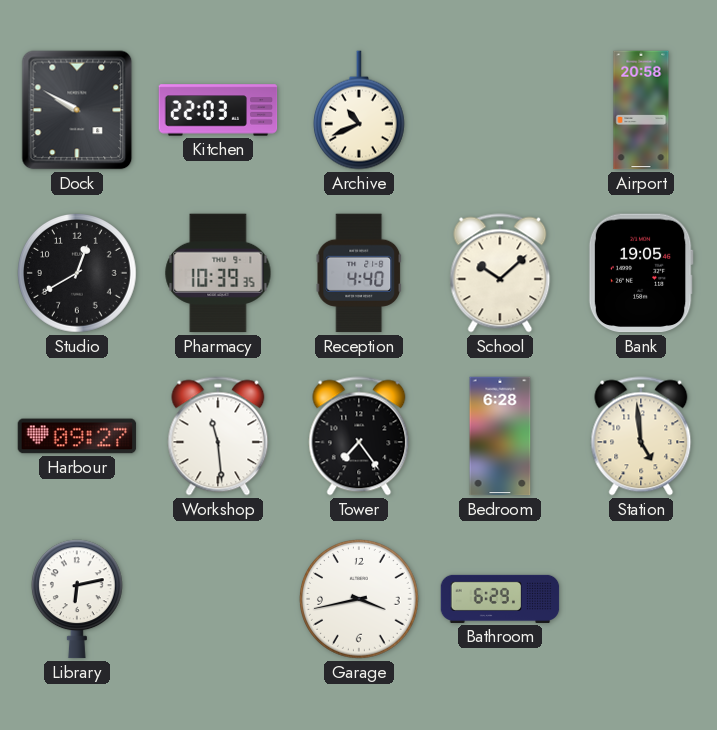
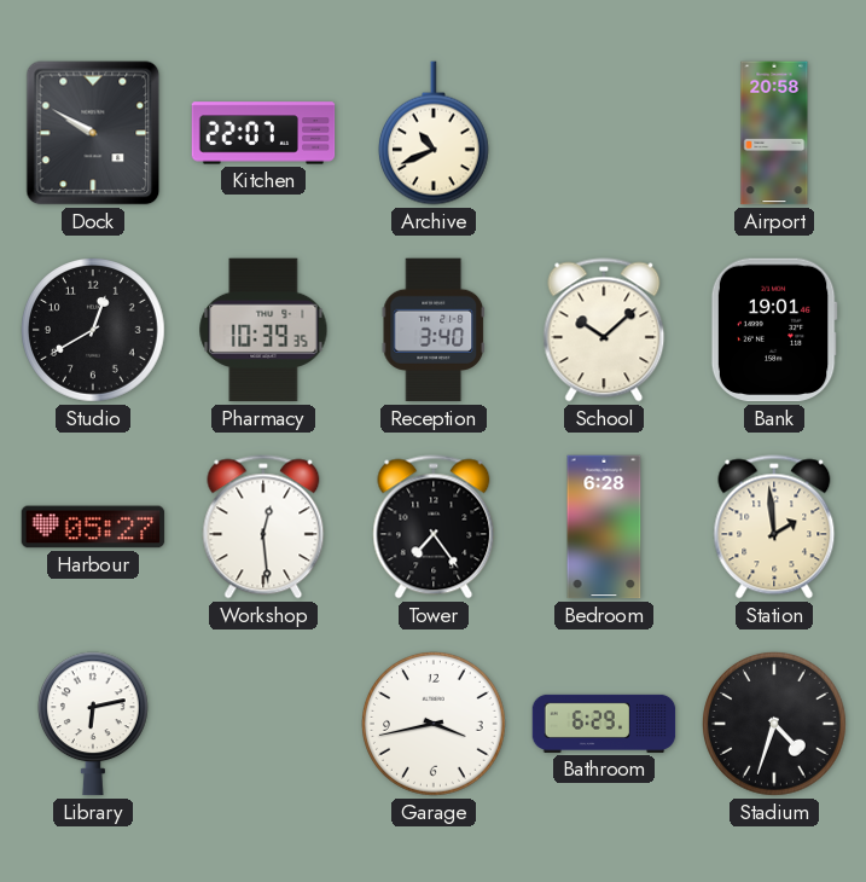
Kitchen: 22:03 -> 22:07 (263, 133)
Reception: 4:40 -> 3:40 (434, 330)
Bank: 19:05 -> 19:01 (774, 330)
Harbour: 09:27 -> 05:27 (93, 527)
Workshop: 11:29 -> 12:29 (263, 527)
Station: 4:59 -> 1:59 (774, 527)
Stadium: none -> 4:33 (775, 725)
